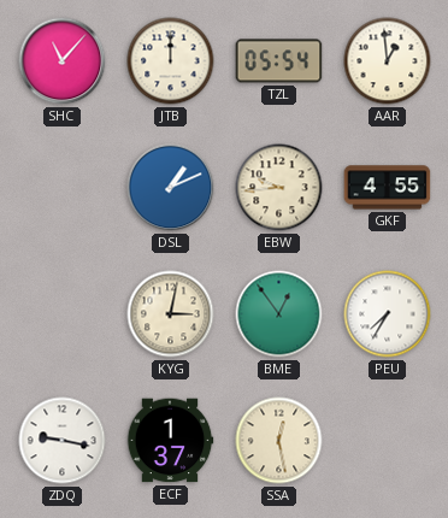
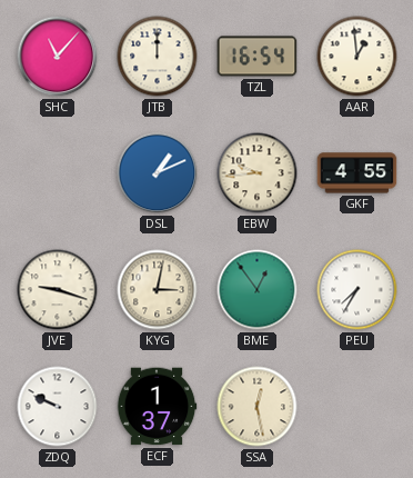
TZL: 05:54 -> 16:54 (258, 57)
JVE: none -> 9:18 (58, 290)
ZDQ: 9:17 -> 9:49 (58, 407)
